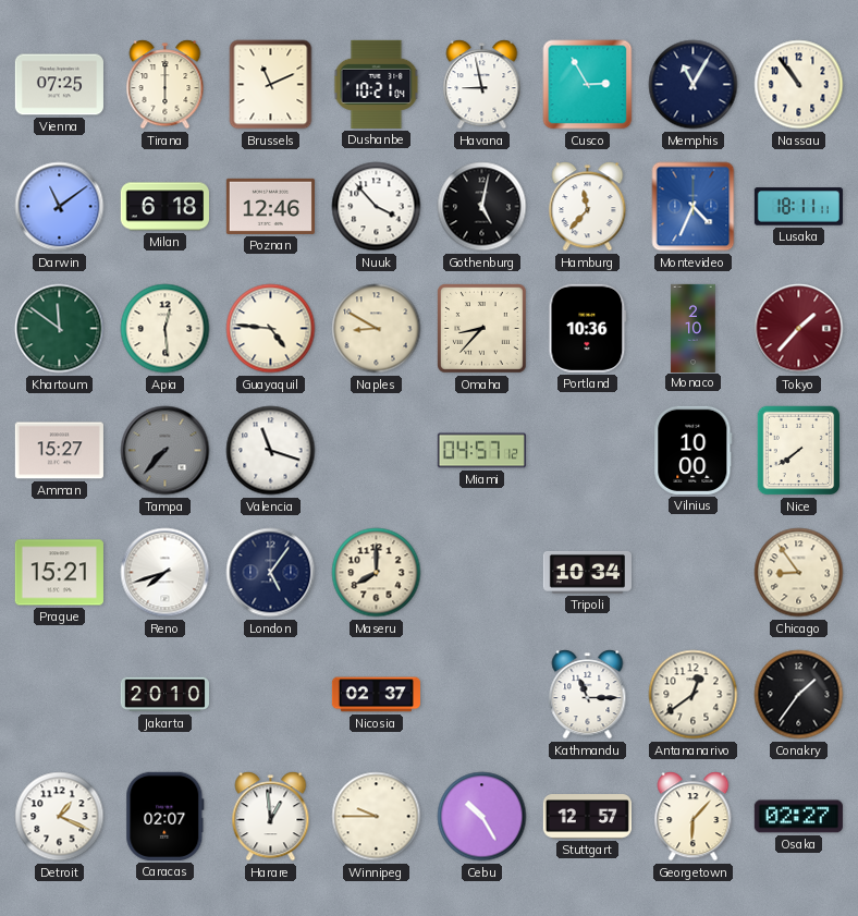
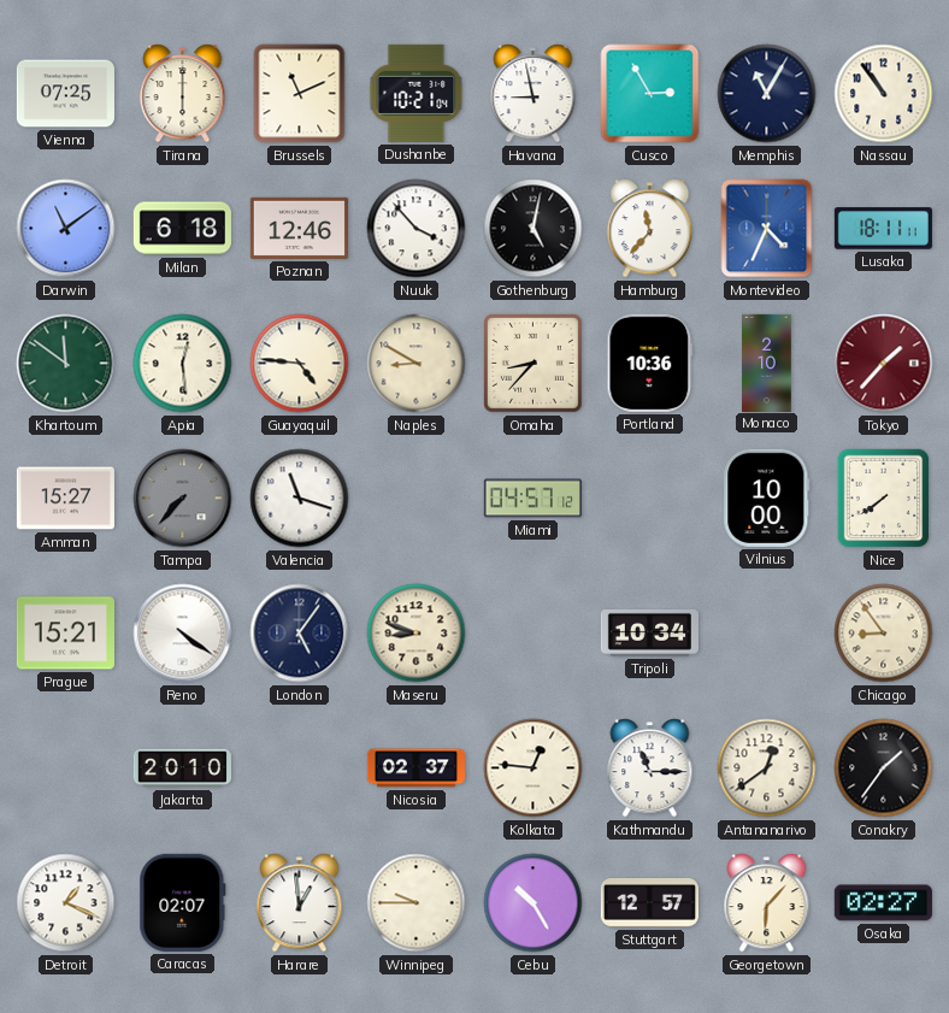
Reno: 7:42 -> 4:21 (183, 634)
Maseru: 8:00 -> 8:48 (417, 634)
Kolkata: none -> 12:46 (534, 768)
